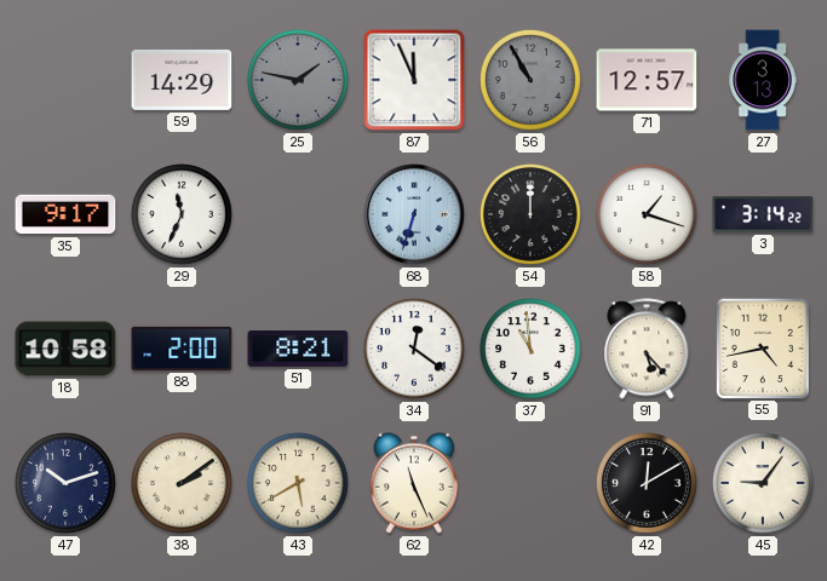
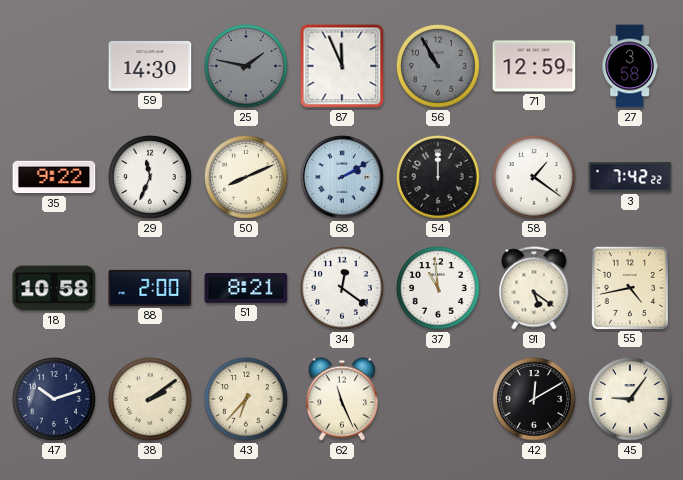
59: 14:29 -> 14:30 (150, 66)
71: 12:57 -> 12:59 (534, 66)
27: 3:13 -> 3:58 (630, 66)
35: 9:17 -> 9:22 (54, 177)
50: none -> 8:11 (247, 178)
68: 6:33 -> 2:10 (342, 177)
58: 1:18 -> 1:21 (535, 178)
3: 3:14 -> 7:42 (630, 177)
91: 5:23 -> 5:21 (534, 288)
43: 5:40 -> 6:37 (247, 400)
